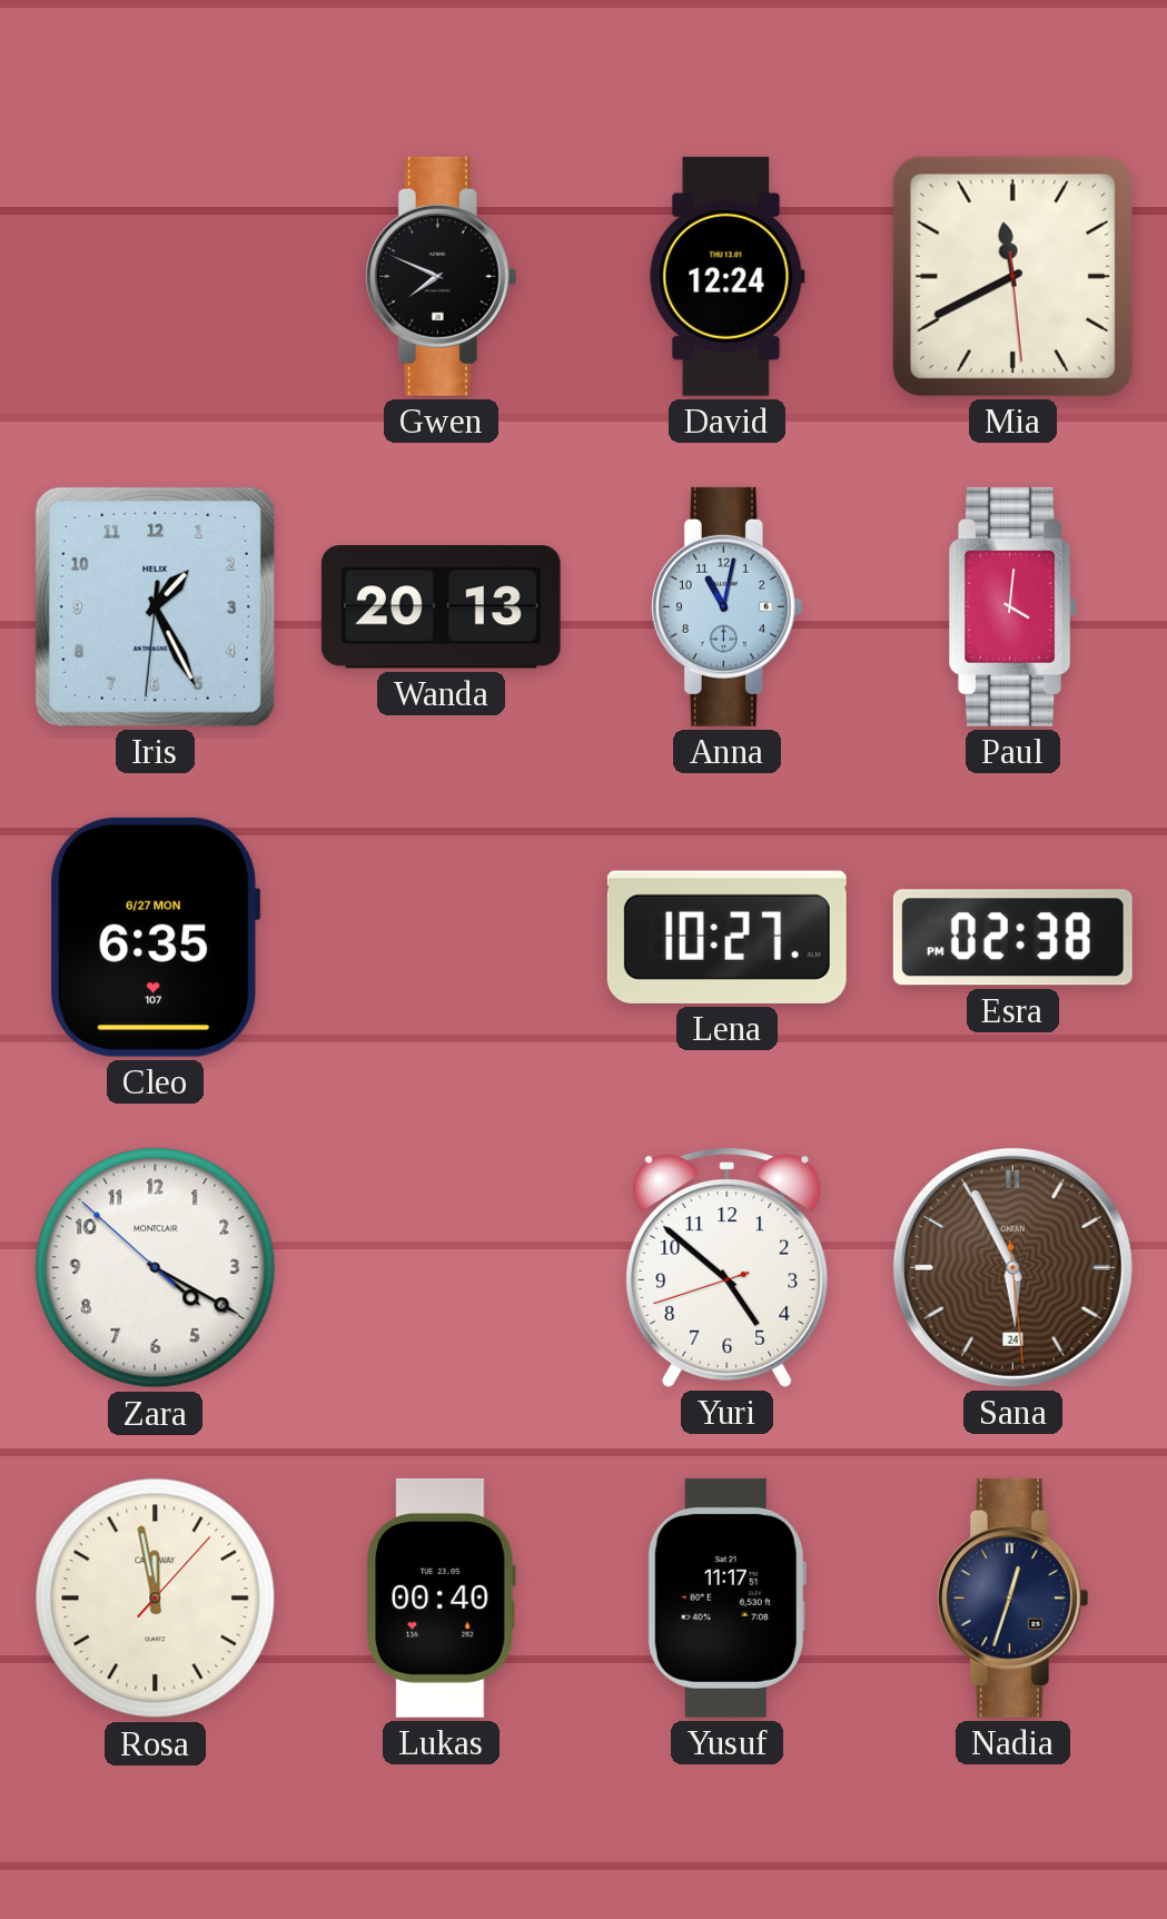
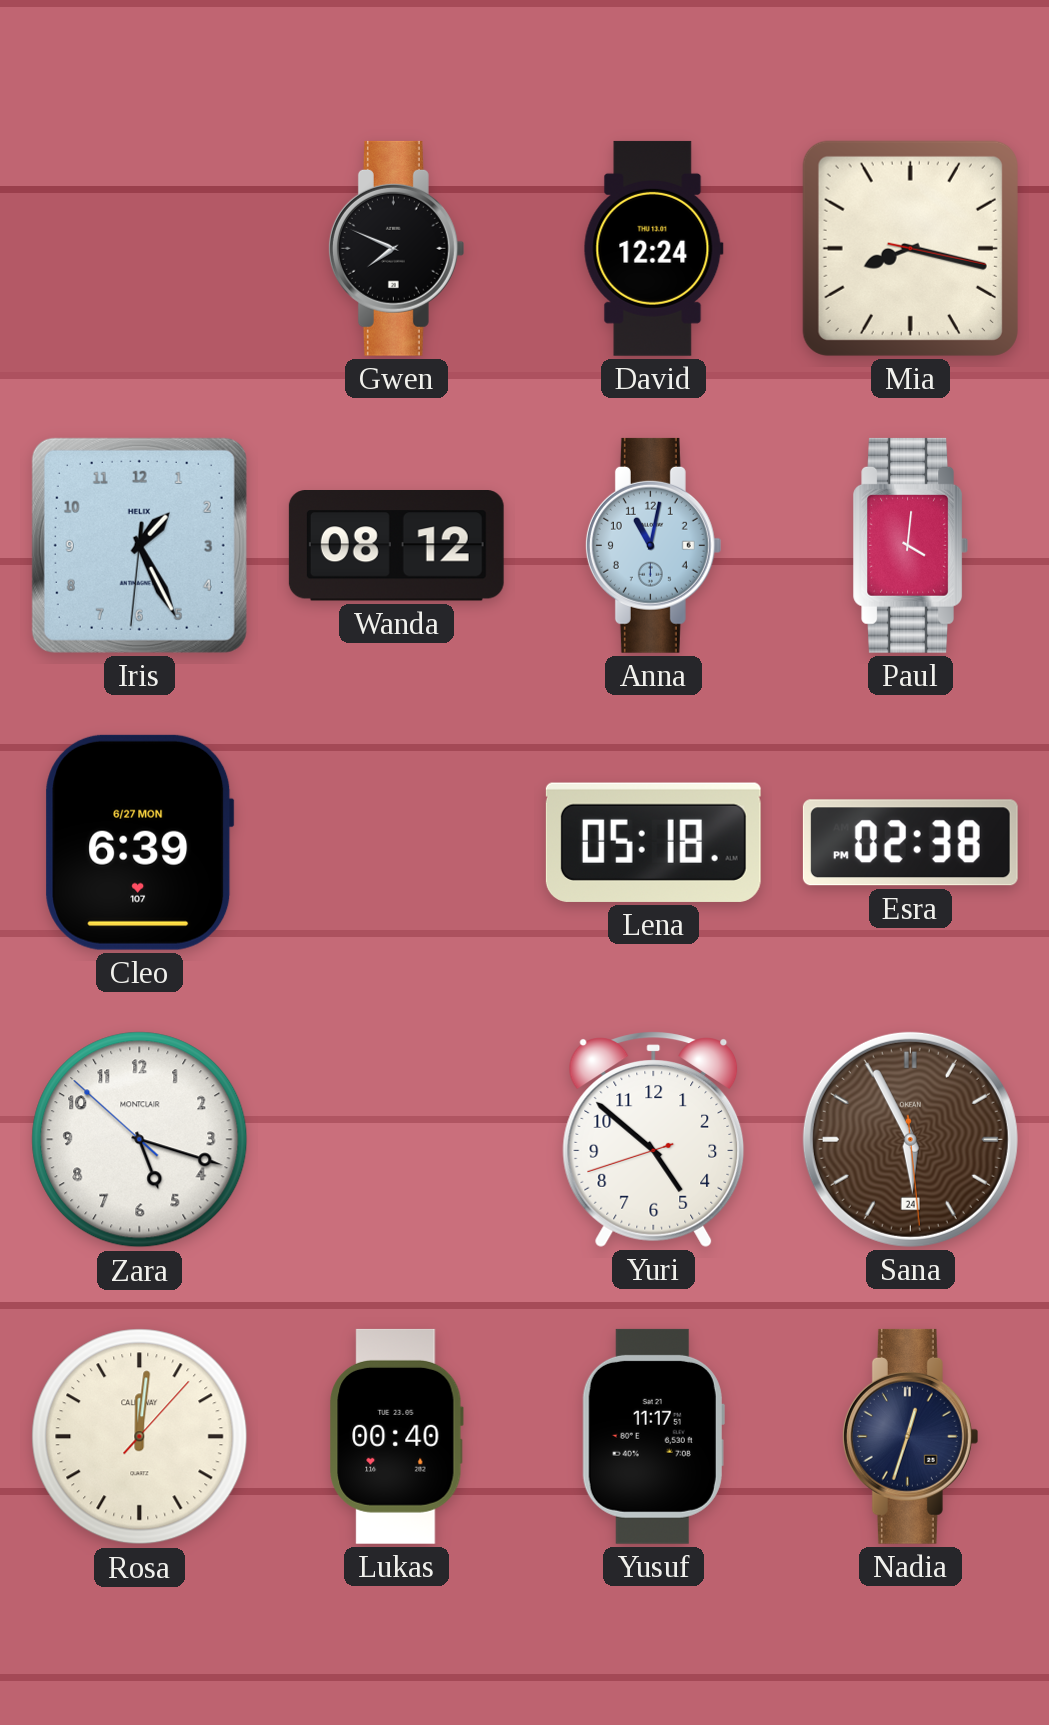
Mia: 11:40 -> 8:17 (910, 248)
Wanda: 20:13 -> 08:12 (396, 546)
Cleo: 6:35 -> 6:39 (140, 842)
Lena: 10:27 -> 05:18 (653, 842)
Zara: 4:19 -> 5:17 (140, 1140)
Rosa: 11:58 -> 12:01 (140, 1437)
